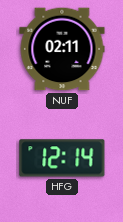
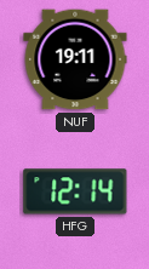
NUF: 02:11 -> 19:11 (75, 59)
